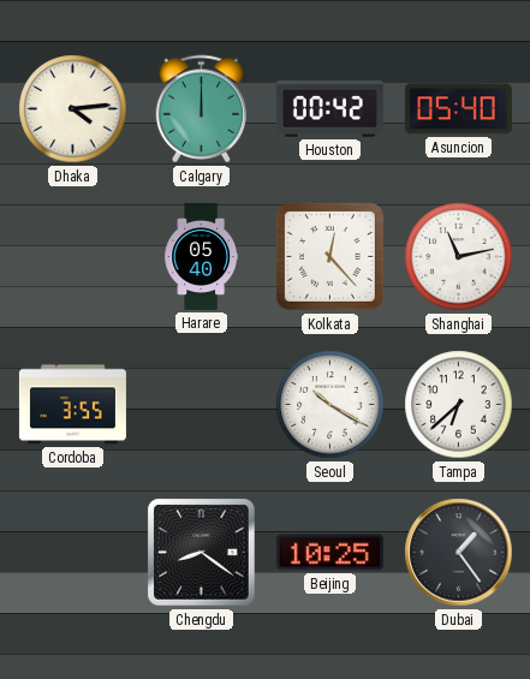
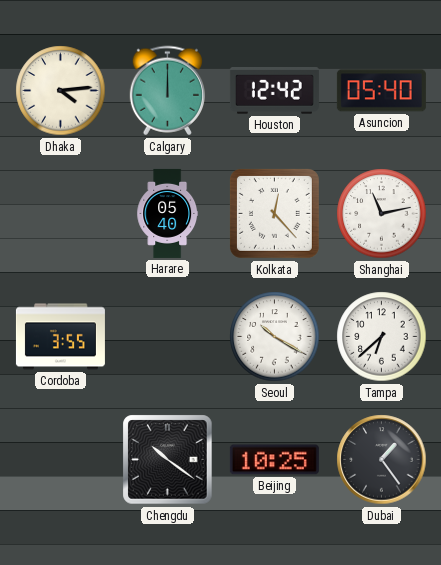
Houston: 00:42 -> 12:42 (274, 91)
Chengdu: 8:21 -> 10:21 (168, 460)
